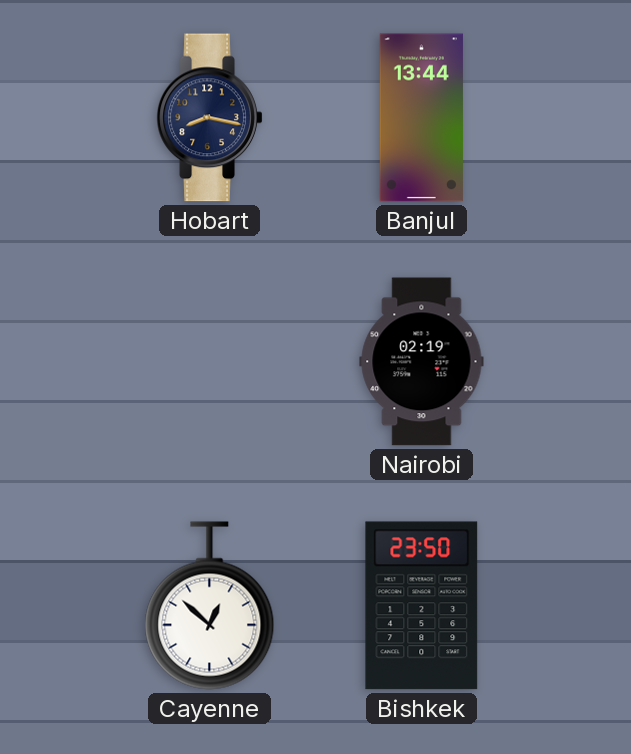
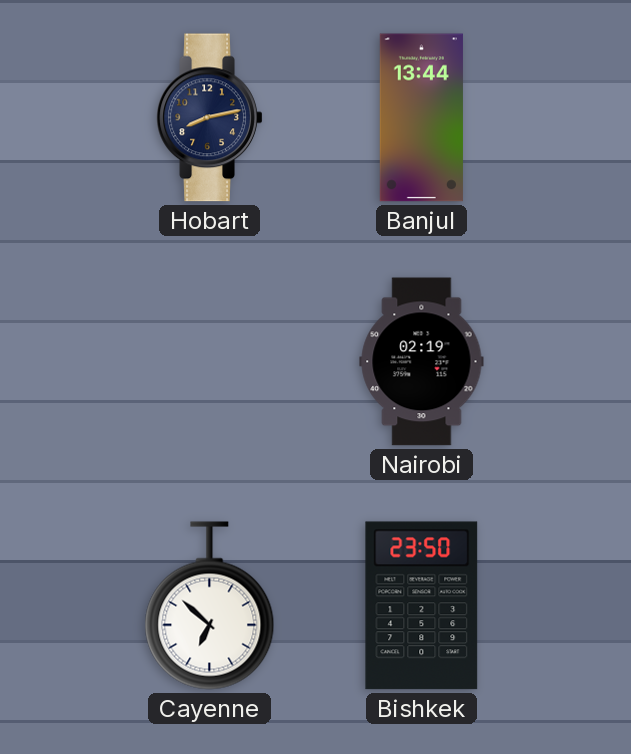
Hobart: 8:17 -> 8:13 (210, 118)
Cayenne: 12:52 -> 6:52 (210, 606)
